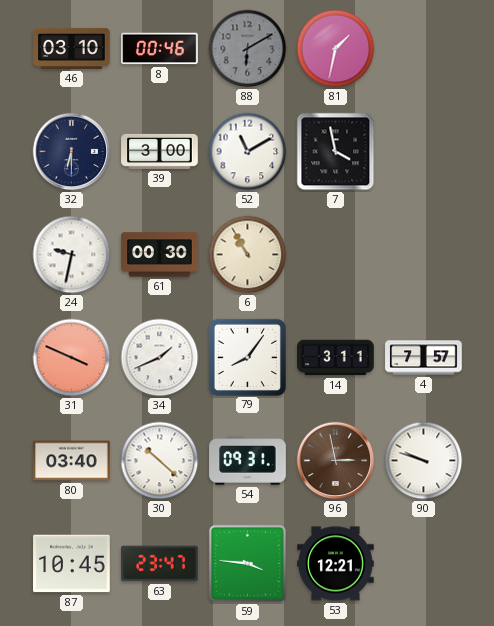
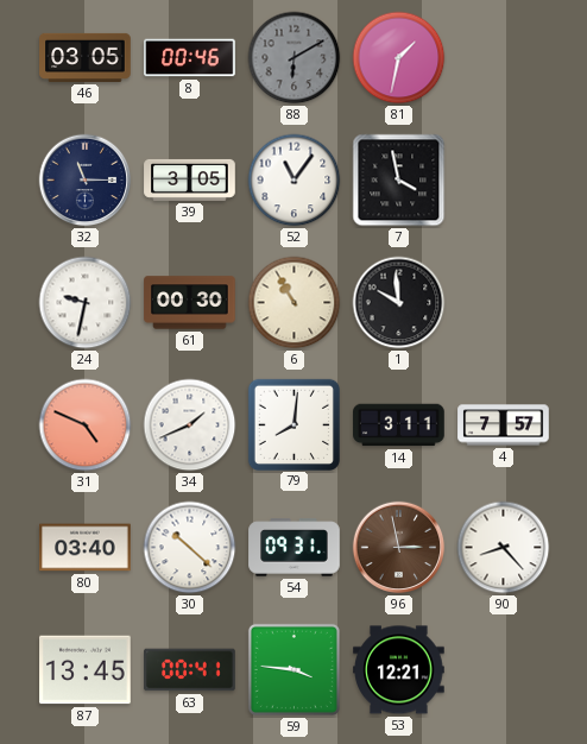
46: 03:10 -> 03:05 (86, 57)
32: 6:30 -> 11:15 (86, 181)
39: 3:00 -> 3:05 (190, 179)
52: 11:10 -> 11:06 (295, 181)
1: none -> 9:59 (399, 303)
31: 3:49 -> 4:49 (86, 425)
79: 8:06 -> 8:01 (293, 424)
90: 9:48 -> 8:23 (504, 548)
87: 10:45 -> 13:45 (86, 670)
63: 23:47 -> 00:41 (190, 670)
